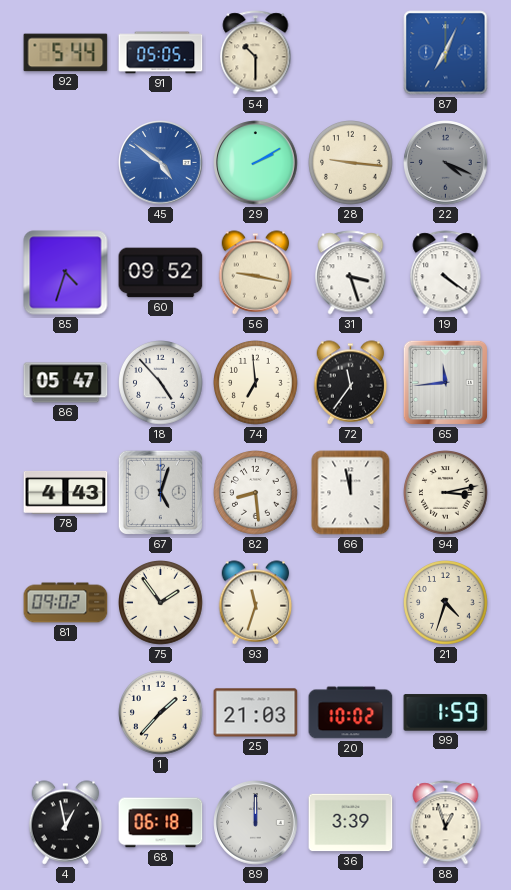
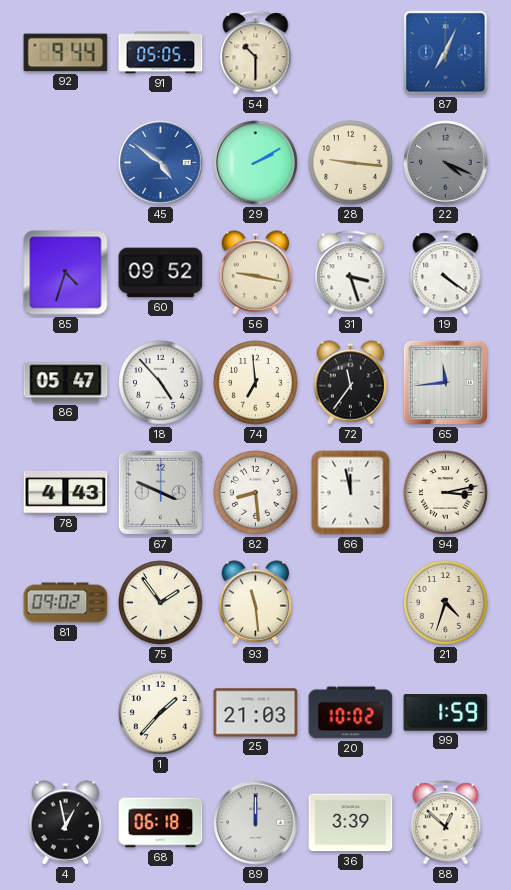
92: 5:44 -> 9:44 (66, 53)
67: 5:03 -> 3:49 (160, 492)
93: 11:33 -> 11:29 (256, 603)
88: 12:57 -> 12:52 (446, 823)
